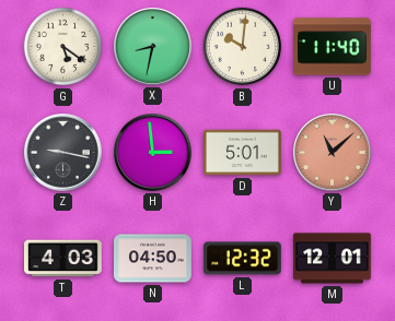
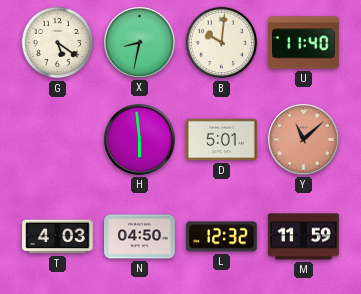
Z: 9:17 -> none (63, 153)
H: 2:59 -> 5:59 (140, 140)
M: 12:01 -> 11:59 (304, 237)
